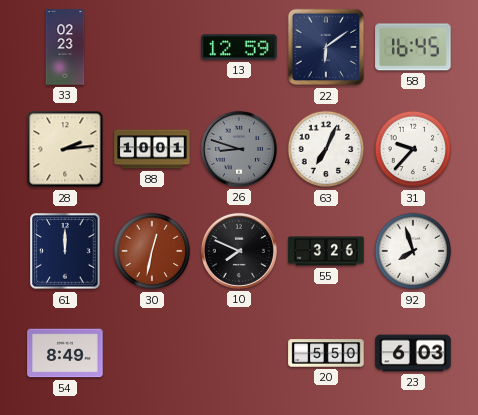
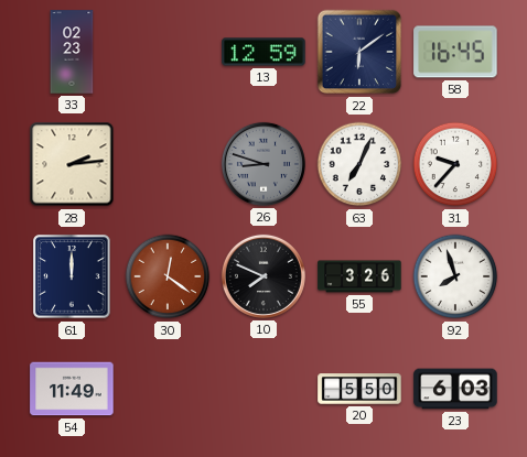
88: 10:01 -> none (152, 149)
30: 12:32 -> 12:21 (168, 276)
54: 8:49 -> 11:49 (72, 389)
